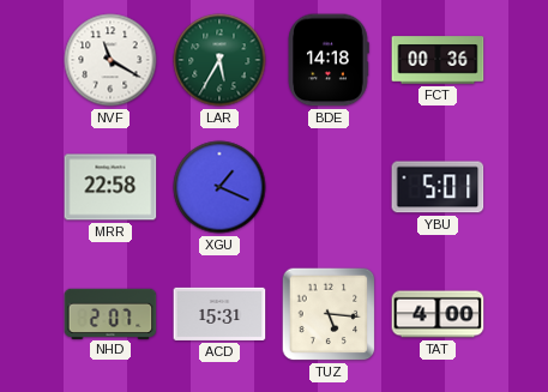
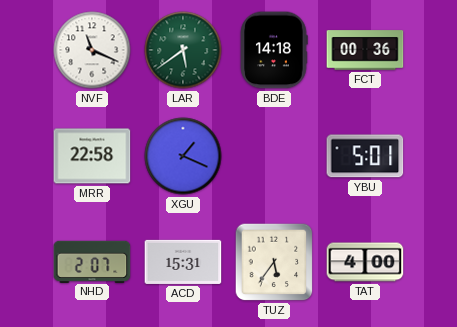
NVF: 11:20 -> 11:19 (92, 50)
LAR: 5:35 -> 5:39 (183, 50)
TUZ: 5:16 -> 5:36 (274, 262)
